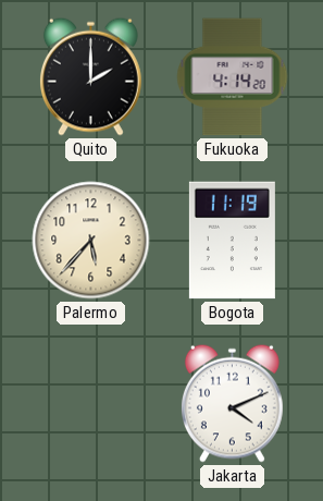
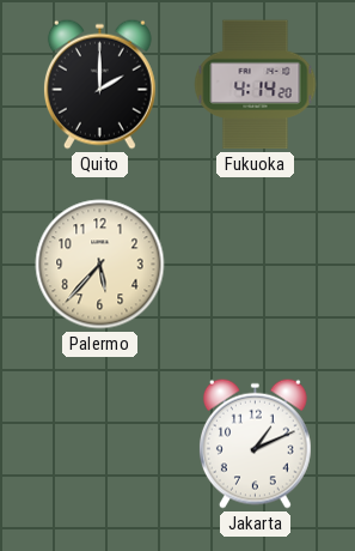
Bogota: 11:19 -> none (232, 241)
Jakarta: 4:11 -> 1:11 (255, 443)
